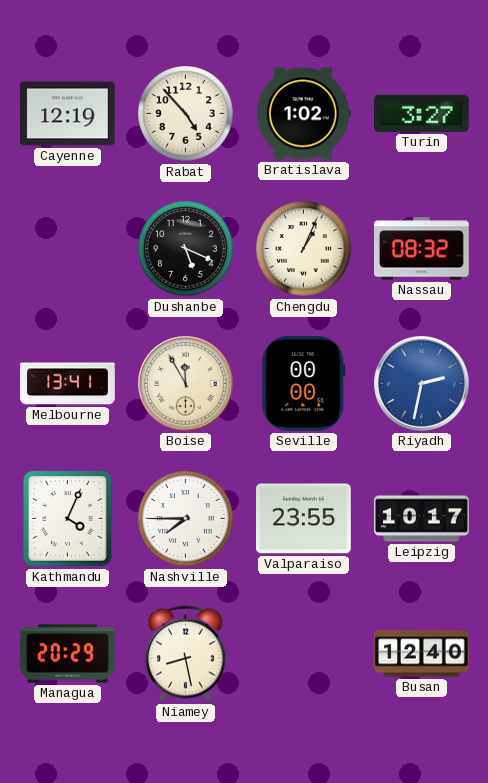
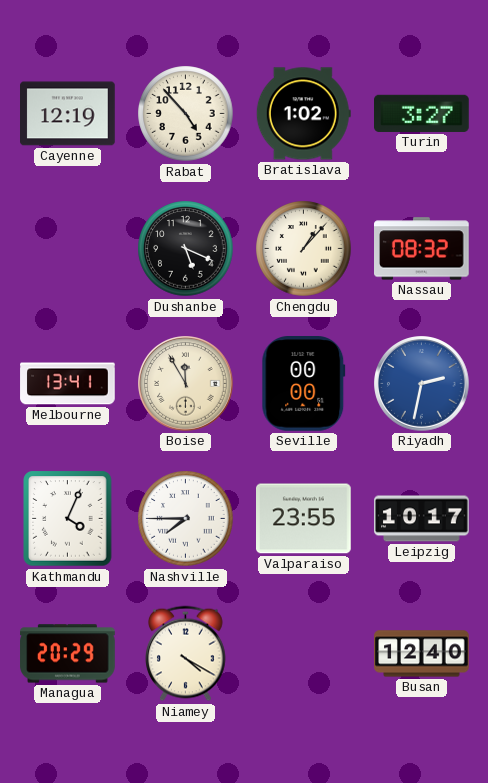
Chengdu: 1:04 -> 1:07 (304, 249)
Niamey: 8:28 -> 4:20 (186, 654)
